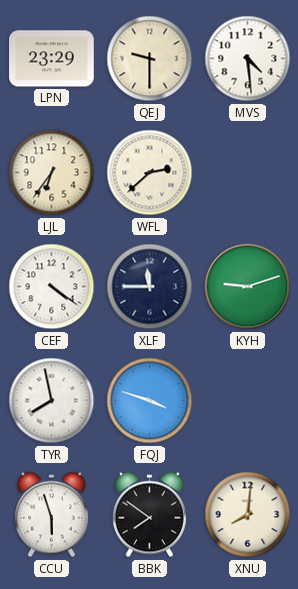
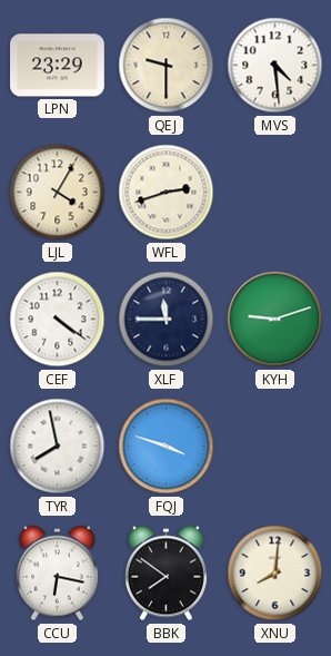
LJL: 6:36 -> 4:05 (58, 193)
WFL: 2:38 -> 2:42 (167, 193)
CCU: 5:57 -> 6:17 (57, 574)
